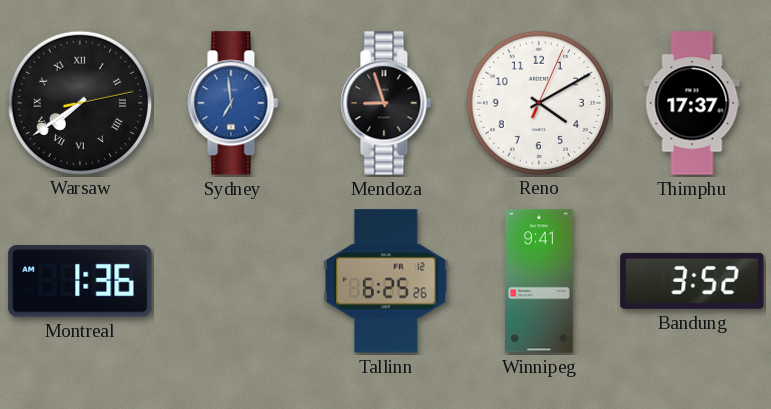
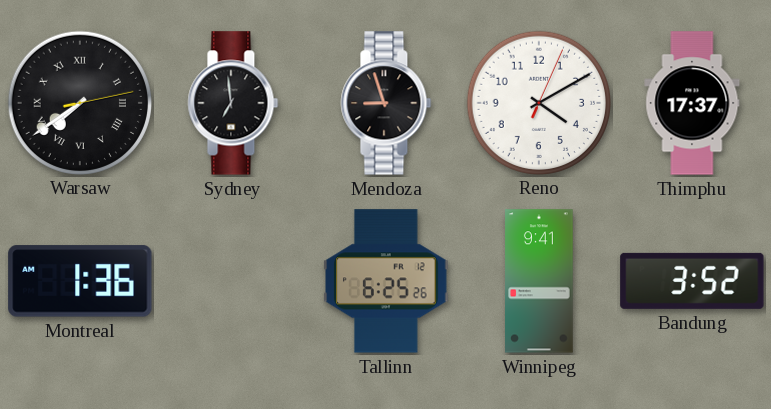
Sydney dial: blue -> black (233, 103)
